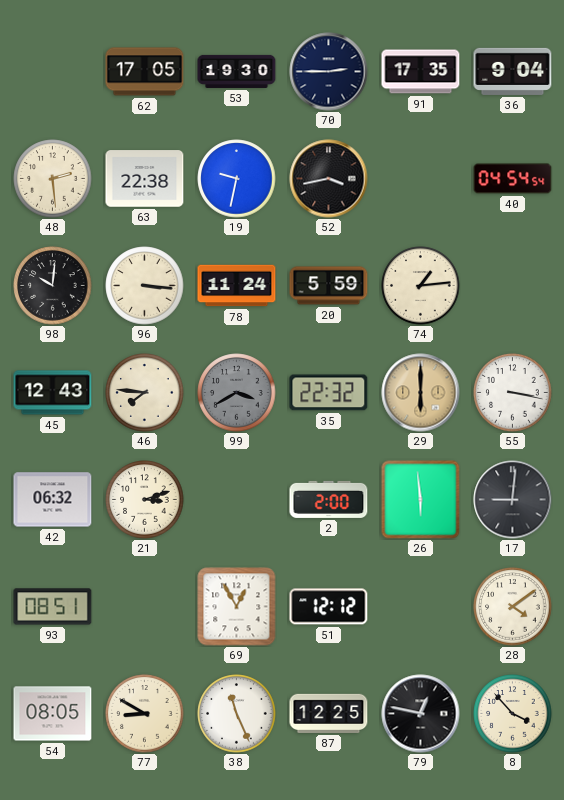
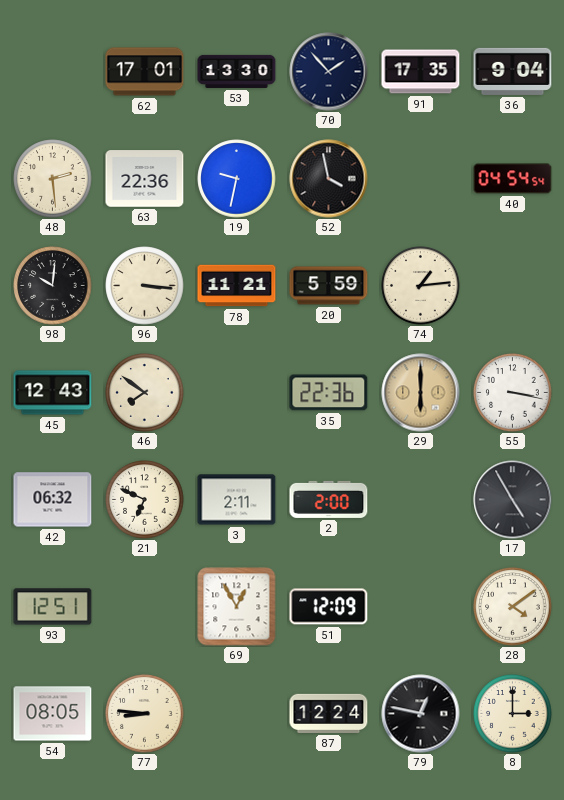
62: 17:05 -> 17:01 (145, 72)
53: 19:30 -> 13:30 (237, 71)
70: 2:45 -> 1:53 (329, 72)
63: 22:38 -> 22:36 (145, 179)
52: 3:43 -> 3:58 (329, 179)
78: 11:24 -> 11:21 (237, 286)
46: 7:46 -> 7:51 (145, 393)
99: 3:40 -> none (237, 393)
35: 22:32 -> 22:36 (329, 393)
21: 3:12 -> 6:49 (145, 500)
3: none -> 2:11 (237, 500)
26: 5:59 -> none (421, 500)
17: 9:01 -> 4:55 (513, 500)
93: 08:51 -> 12:51 (53, 607)
51: 12:12 -> 12:09 (329, 607)
77: 8:50 -> 8:46 (145, 714)
38: 11:26 -> none (237, 714)
87: 12:25 -> 12:24 (329, 713)
8: 3:53 -> 3:00 (513, 714)
